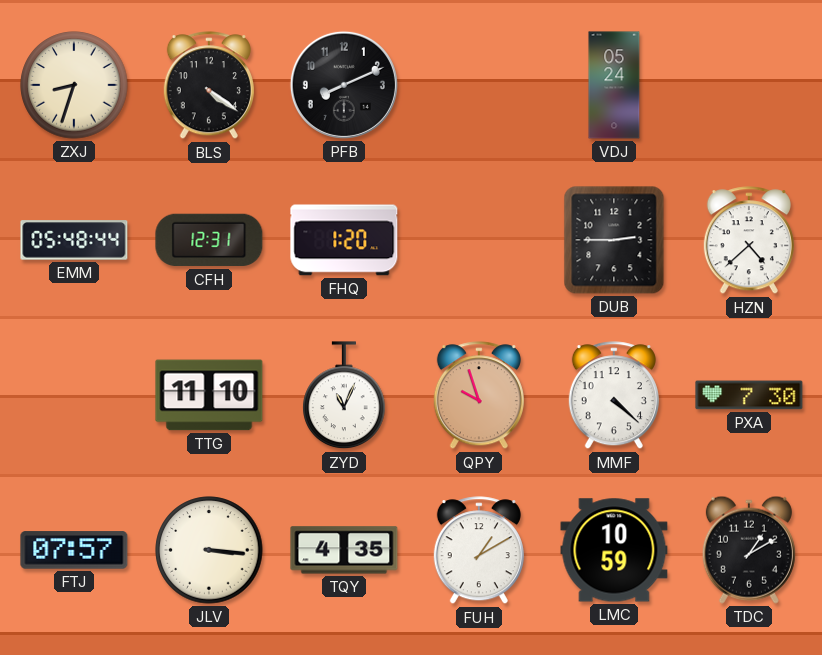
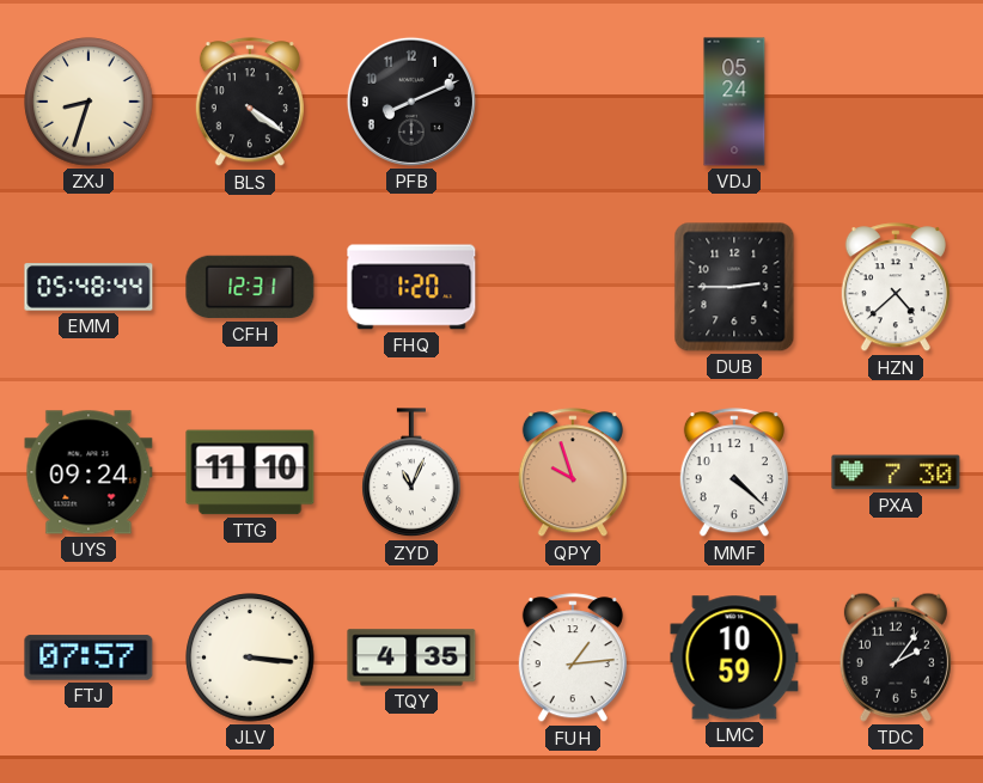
UYS: none -> 09:24 (88, 472)
FUH: 1:10 -> 1:14 (573, 659)
TDC: 1:10 -> 2:06 (896, 657)
